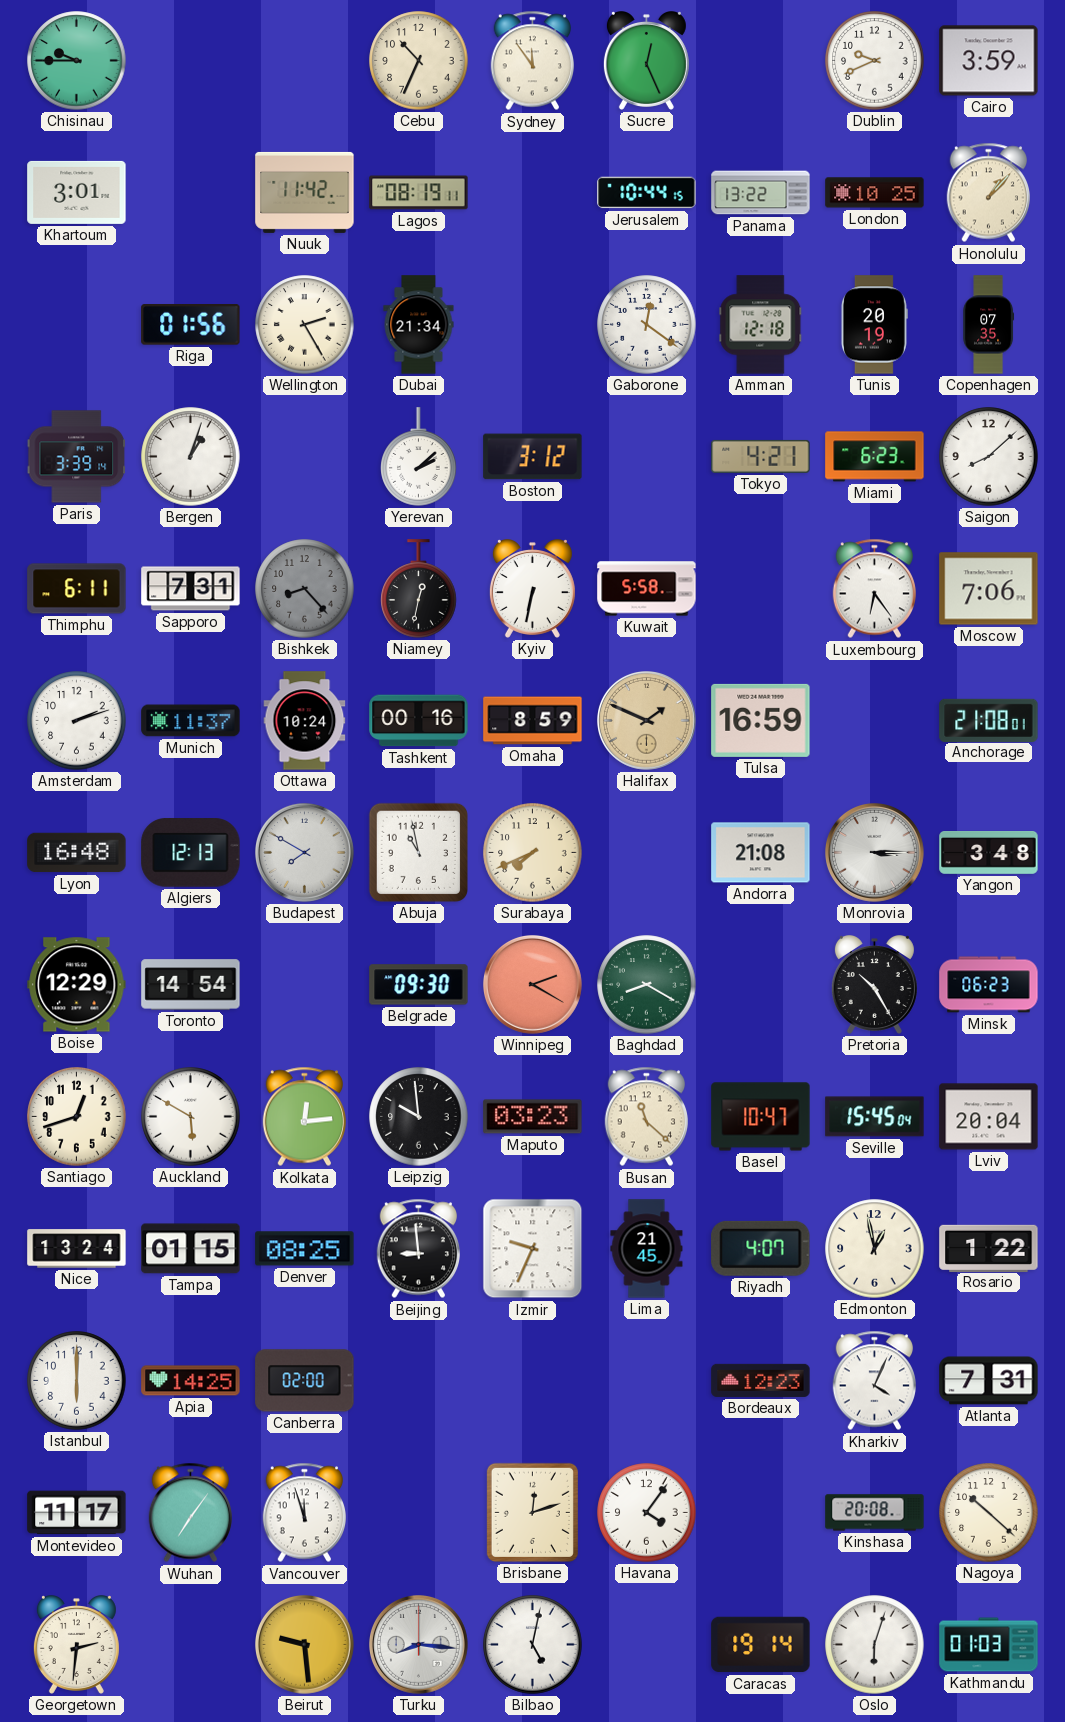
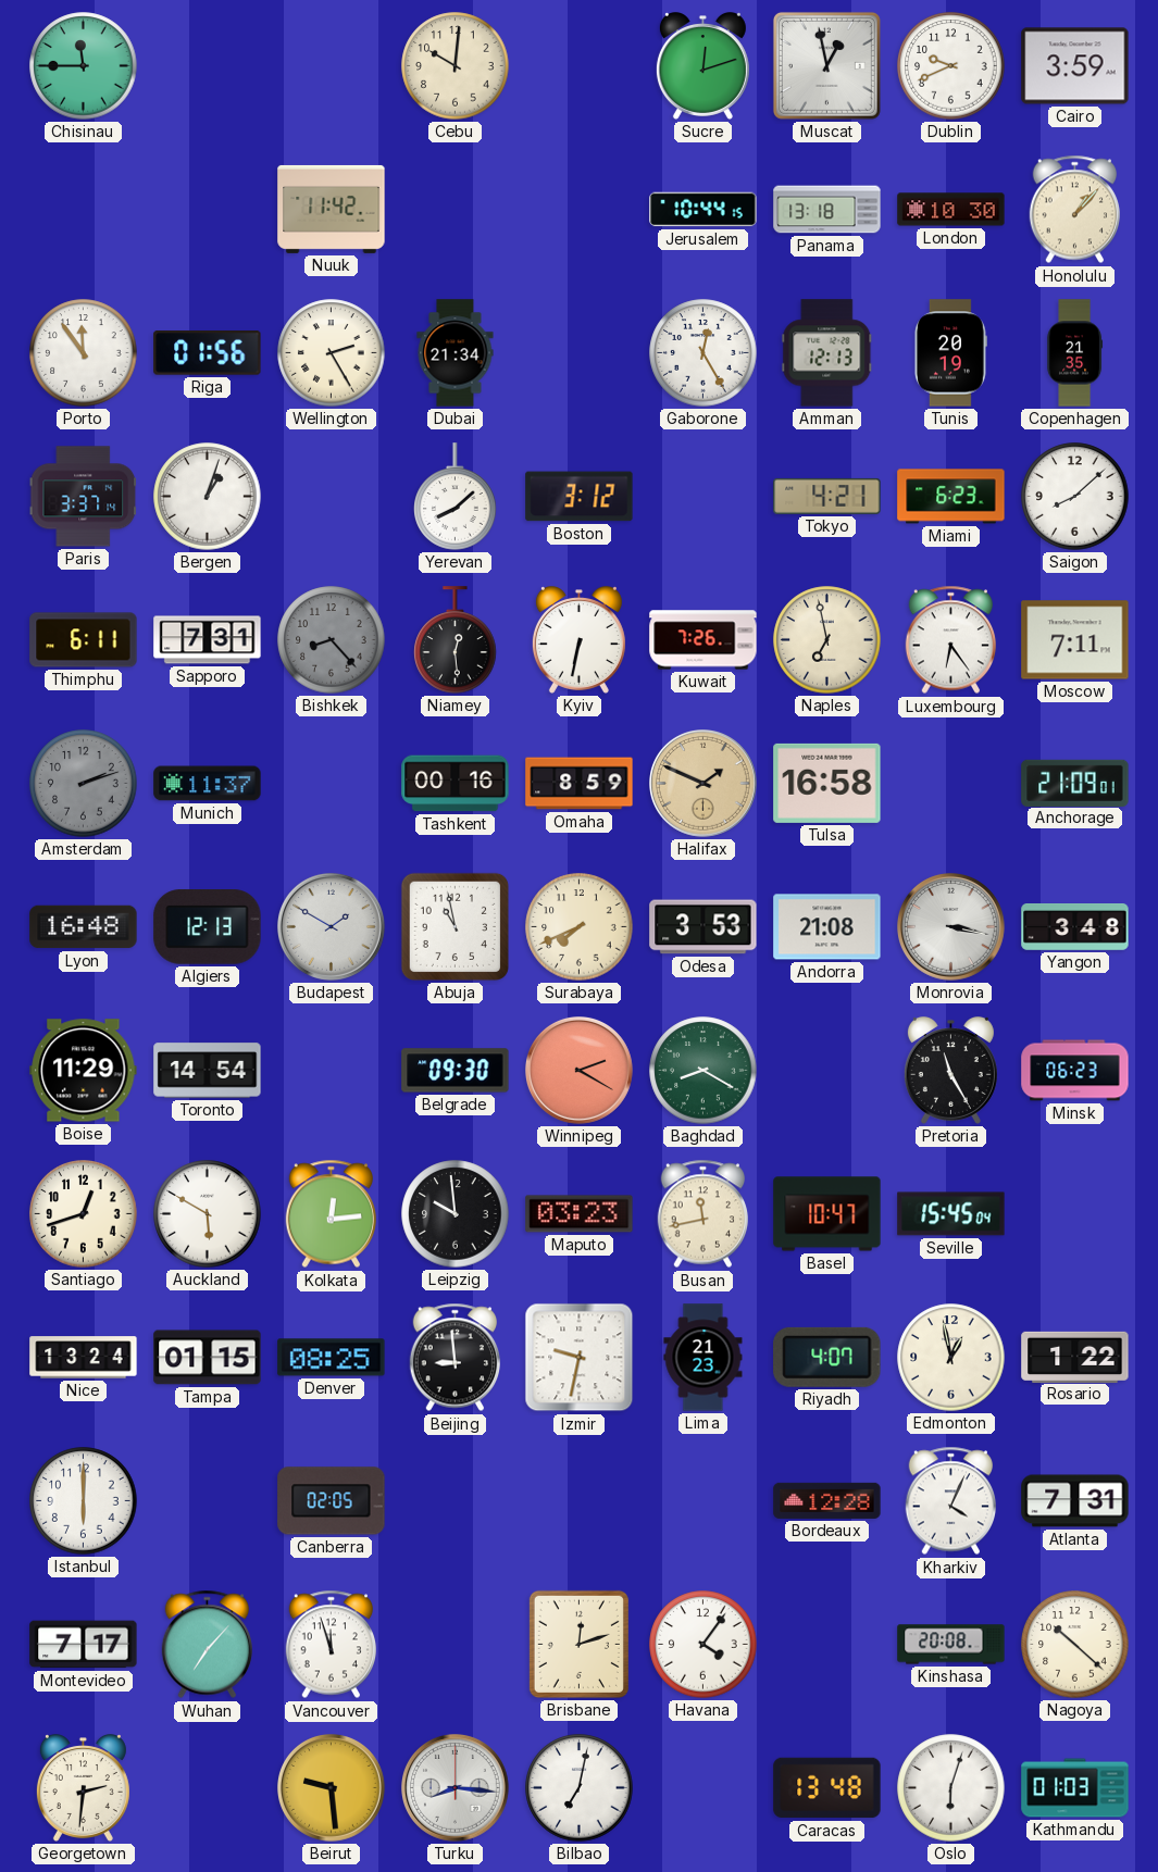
Chisinau: 9:45 -> 11:45 (84, 66)
Cebu: 10:34 -> 10:01 (456, 66)
Sydney: 11:54 -> none (533, 61)
Sucre: 12:26 -> 12:12 (702, 66)
Muscat: none -> 12:58 (826, 65)
Khartoum: 3:01 -> none (77, 192)
Lagos: 08:19 -> none (419, 193)
Panama: 13:22 -> 13:18 (827, 210)
London: 10:25 -> 10:30 (951, 210)
Porto: none -> 11:54 (84, 353)
Gaborone: 12:21 -> 12:25 (703, 353)
Amman: 12:18 -> 12:13 (827, 353)
Copenhagen: 07:35 -> 21:35 (1075, 353)
Paris: 3:39 -> 3:37 (84, 497)
Yerevan: 2:08 -> 8:08 (456, 497)
Niamey: 12:32 -> 12:29 (456, 640)
Kuwait: 5:58 -> 7:26 (703, 640)
Naples: none -> 6:58 (827, 640)
Moscow: 7:06 -> 7:11 (1075, 640)
Amsterdam dial: white -> grey (84, 784)
Ottawa: 10:24 -> none (305, 721)
Tulsa: 16:59 -> 16:58 (827, 783)
Anchorage: 21:08 -> 21:09 (1075, 783)
Budapest: 7:50 -> 1:50 (332, 927)
Odesa: none -> 3:53 (703, 927)
Monrovia: 3:15 -> 3:17 (951, 927)
Boise: 12:29 -> 11:29 (84, 1071)
Pretoria: 10:25 -> 11:25 (950, 1071)
Busan: 11:22 -> 11:43 (703, 1214)
Lviv: 20:04 -> none (989, 1117)
Izmir: 9:34 -> 9:32 (580, 1358)
Lima: 21:45 -> 21:23 (703, 1358)
Apia: 14:25 -> none (191, 1381)
Canberra: 02:00 -> 02:05 (332, 1501)
Bordeaux: 12:23 -> 12:28 (827, 1500)
Montevideo: 11:17 -> 7:17 (84, 1645)
Wuhan: 7:06 -> 7:07 (208, 1645)
Bilbao: 5:02 -> 7:02 (580, 1788)
Caracas: 19:14 -> 13:48 (827, 1788)
